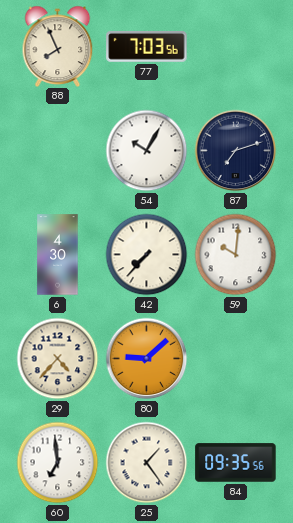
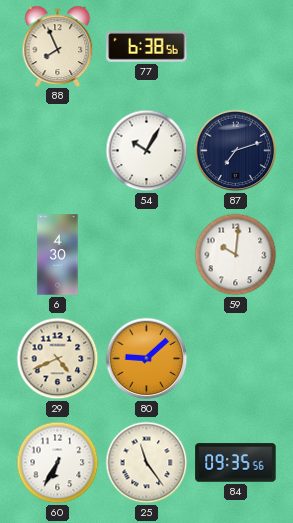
77: 7:03 -> 6:38 (147, 47)
42: 7:37 -> none (147, 255)
29: 4:37 -> 4:41 (58, 359)
60: 6:59 -> 6:35 (58, 463)
25: 1:24 -> 11:24 (147, 463)
